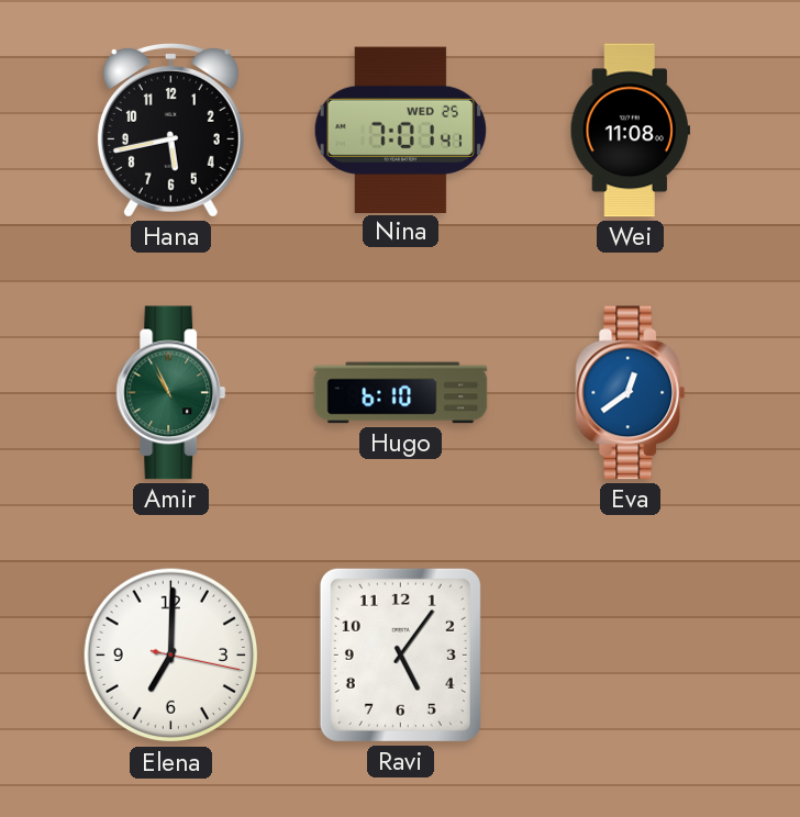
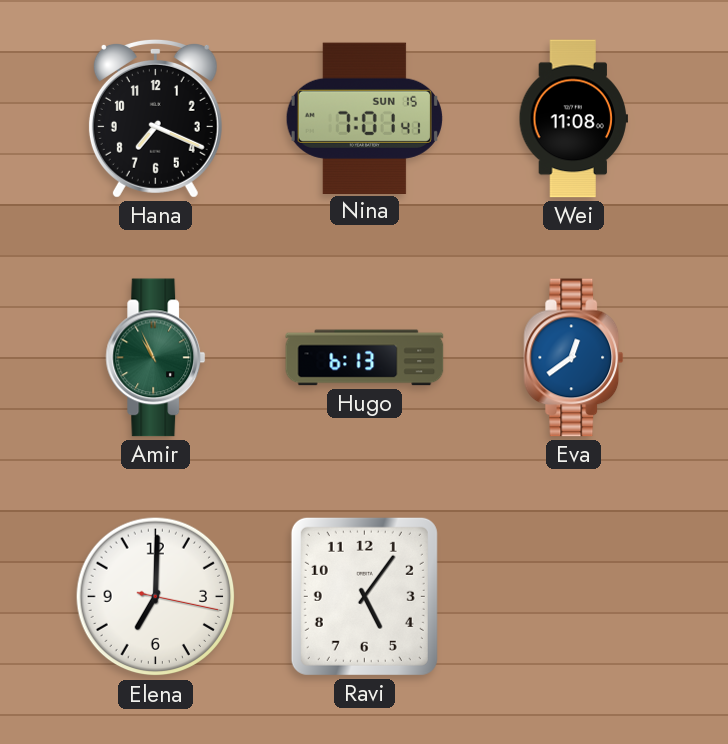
Hana: 5:43 -> 7:19 (155, 119)
Nina date: WED 25 -> SUN 15 (364, 118)
Hugo: 6:10 -> 6:13 (365, 358)
